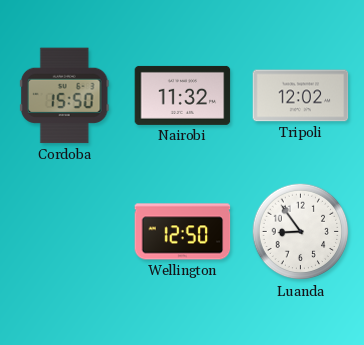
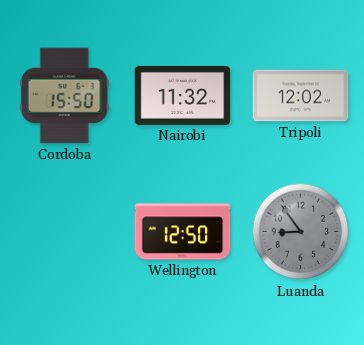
Luanda dial: white -> grey (301, 232)
